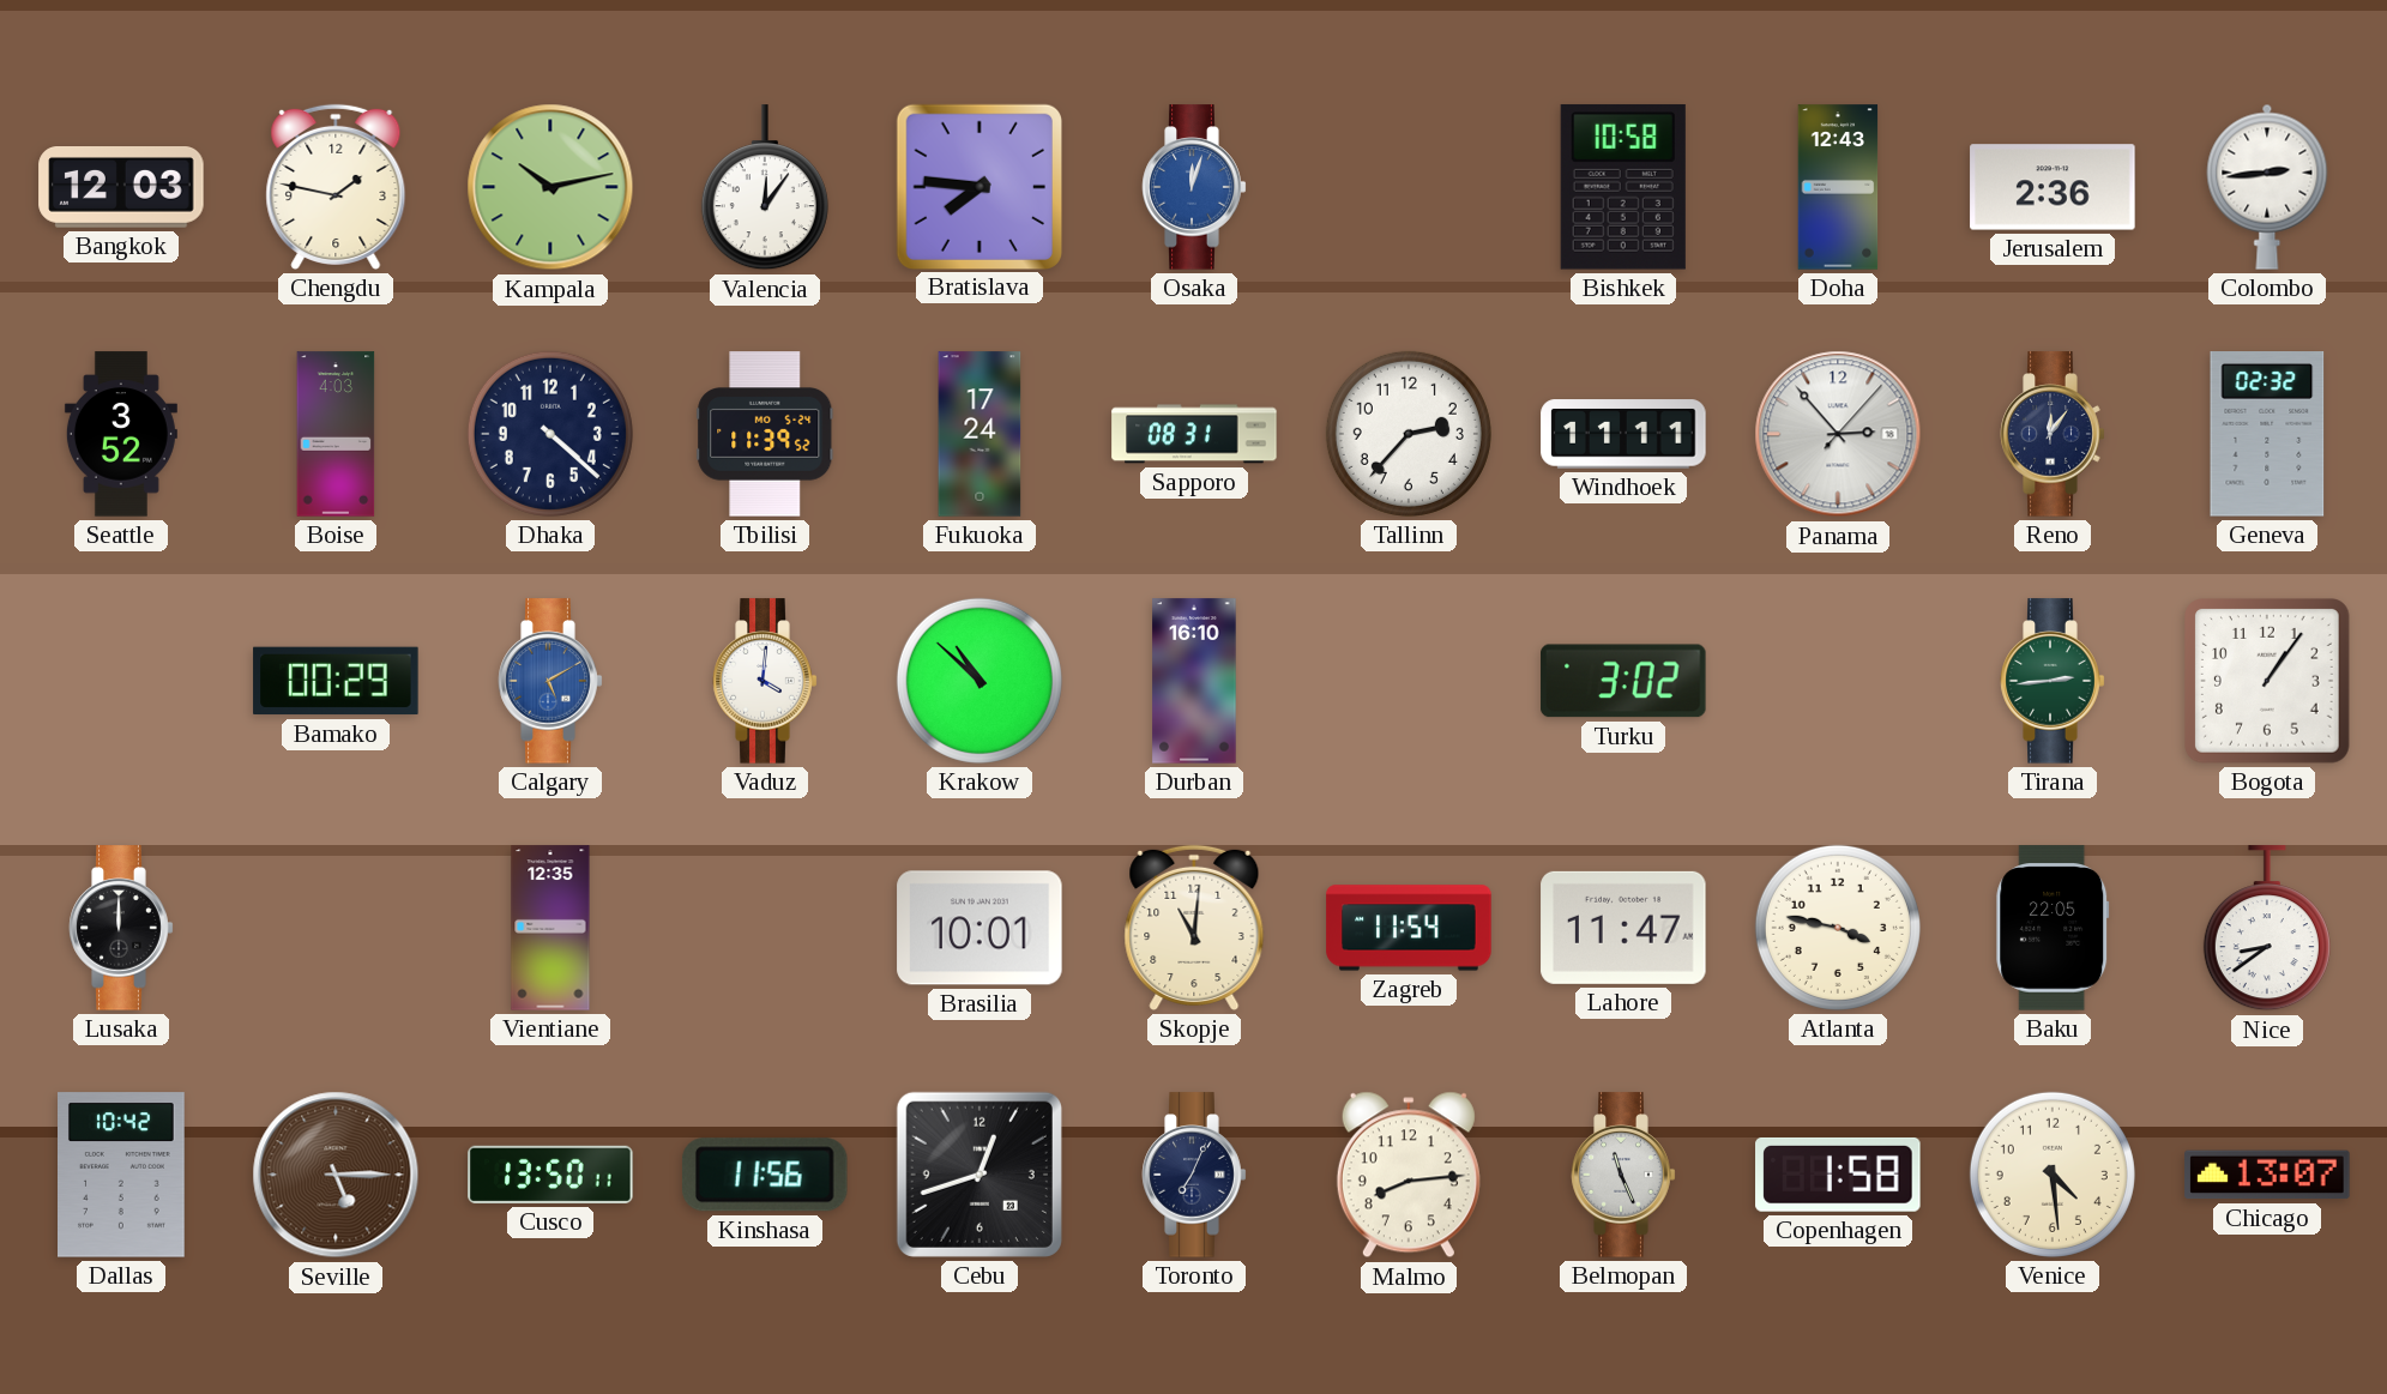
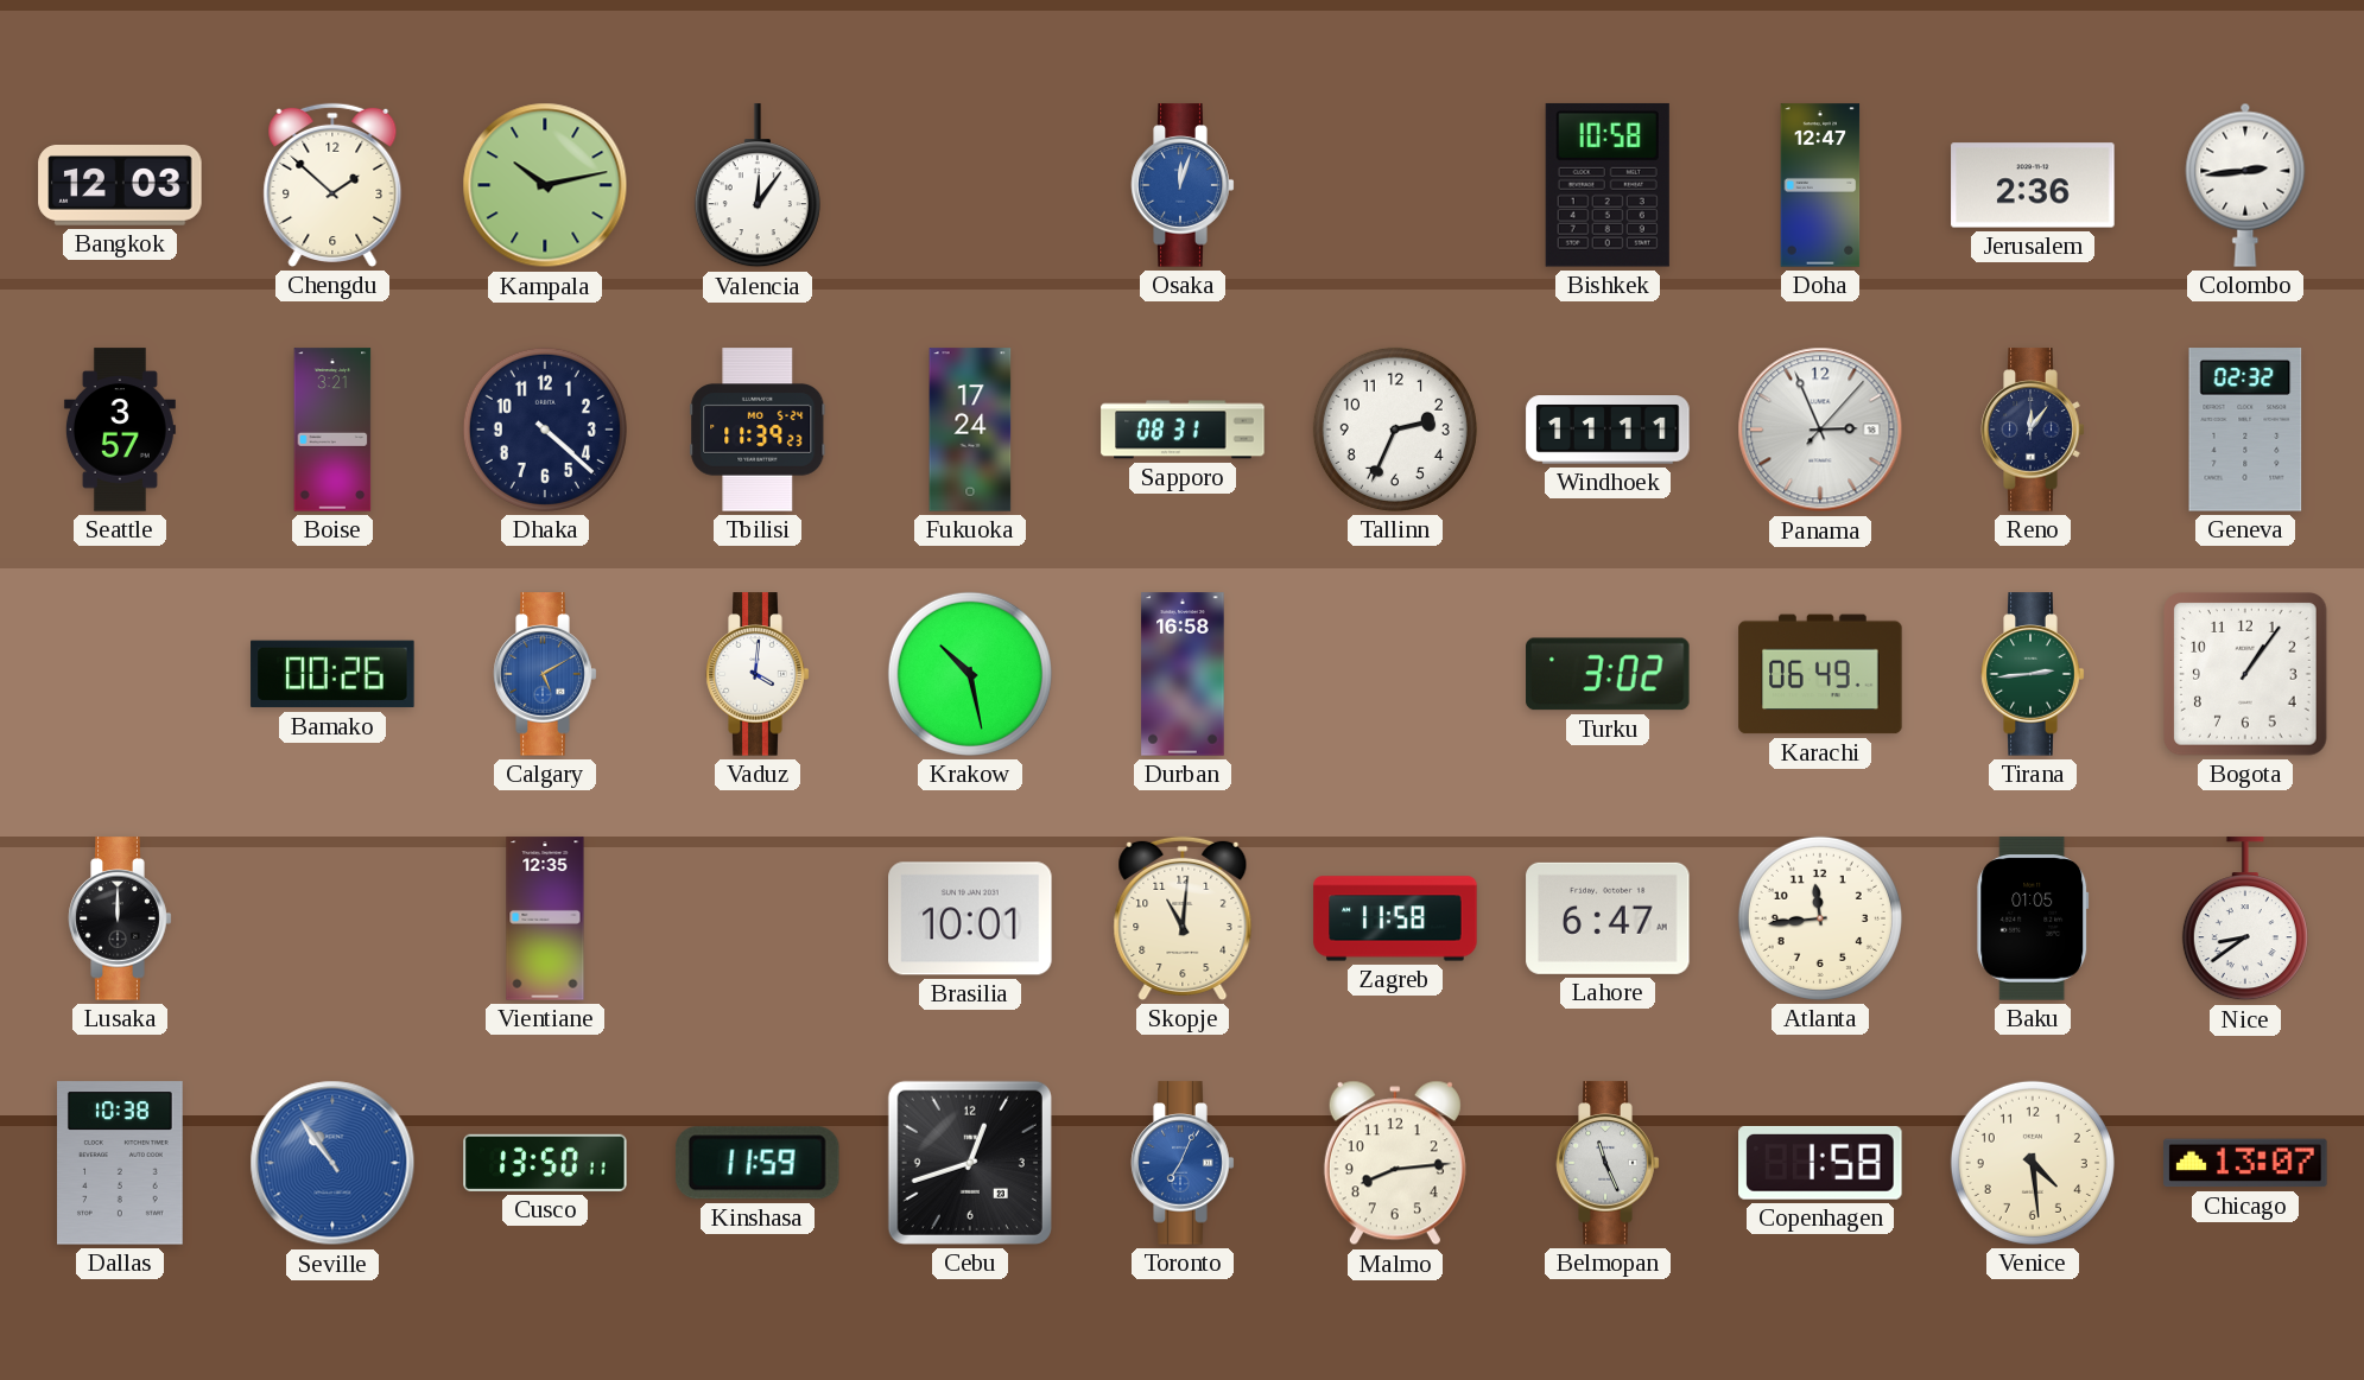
Chengdu: 1:47 -> 1:52 (332, 185)
Bratislava: 7:46 -> none (978, 186)
Doha: 12:43 -> 12:47 (1820, 185)
Seattle: 3:52 -> 3:57 (120, 430)
Boise: 4:03 -> 3:21 (332, 430)
Tbilisi: 11:39:52 -> 11:39:23 (758, 430)
Tallinn: 2:37 -> 2:34 (1395, 430)
Panama: 2:53 -> 2:56 (1820, 430)
Bamako: 00:29 -> 00:26 (332, 674)
Krakow: 10:52 -> 10:28 (970, 674)
Durban: 16:10 -> 16:58 (1183, 674)
Karachi: none -> 06:49 (1820, 674)
Zagreb: 11:54 -> 11:58 (1395, 918)
Lahore: 11:47 -> 6:47 (1608, 918)
Atlanta: 3:47 -> 11:44 (1820, 918)
Baku: 22:05 -> 01:05 (2033, 918)
Dallas: 10:42 -> 10:38 (121, 1163)
Seville: 5:15 -> 10:54 (332, 1163)
Seville dial: brown -> blue (332, 1163)
Kinshasa: 11:56 -> 11:59 (758, 1163)
Toronto dial: navy -> blue (1183, 1163)
